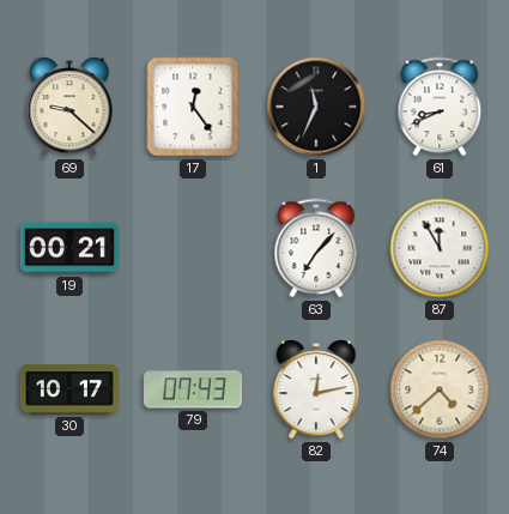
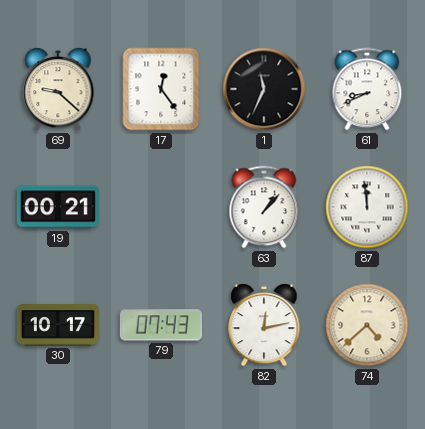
63: 7:07 -> 1:07 (264, 207)
87: 11:55 -> 11:59 (367, 207)
